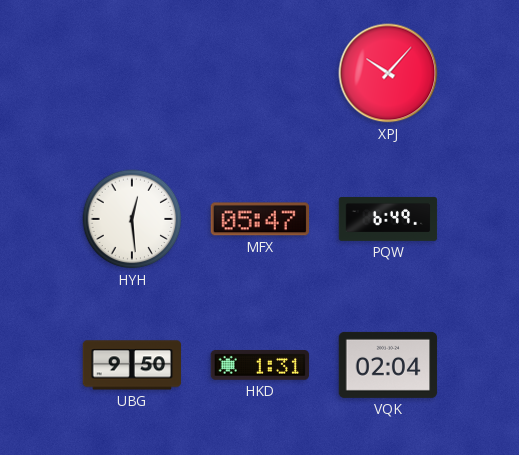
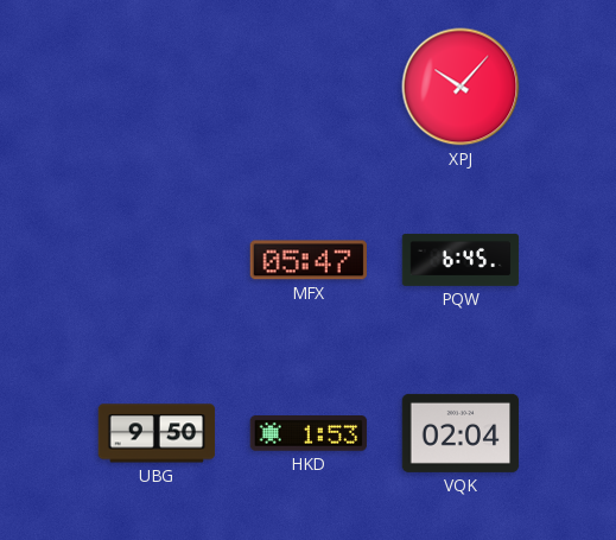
HYH: 12:29 -> none (132, 219)
PQW: 6:49 -> 6:45 (461, 260)
HKD: 1:31 -> 1:53 (309, 433)
